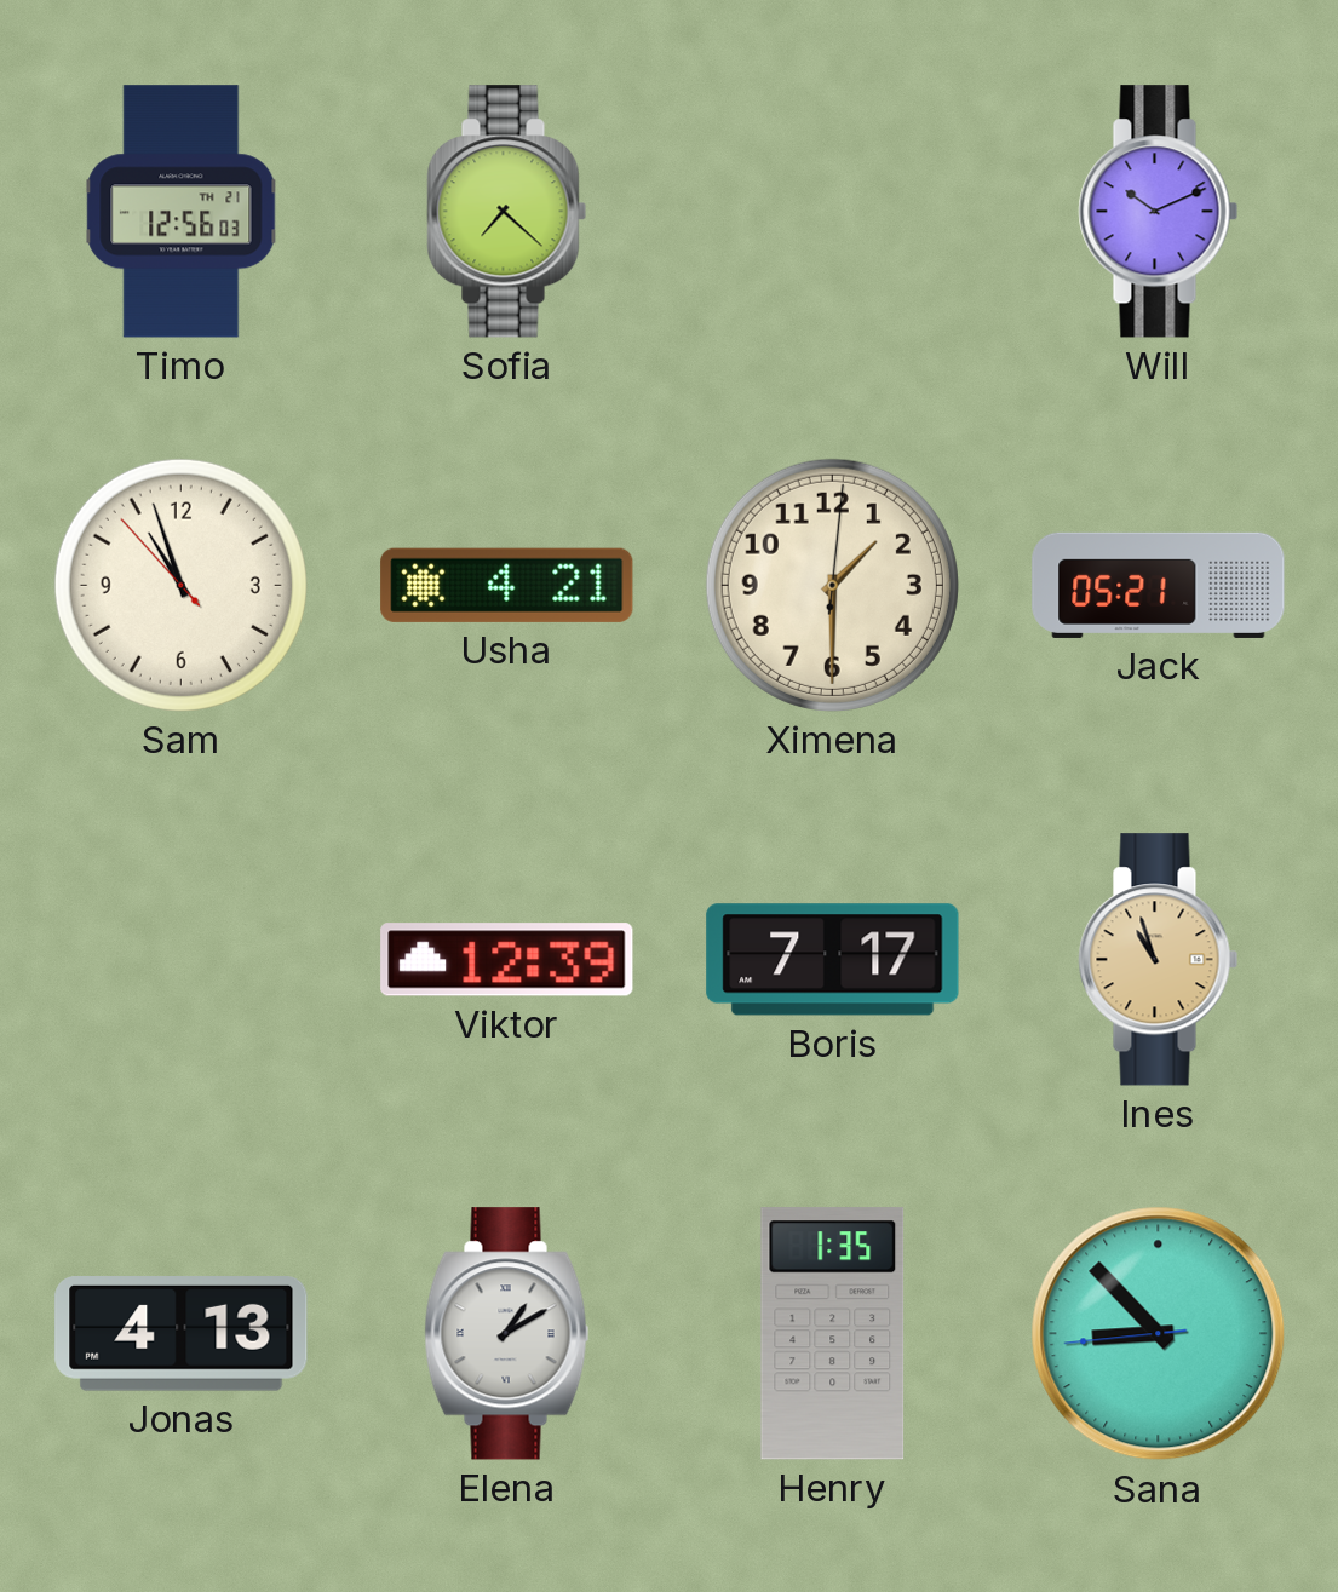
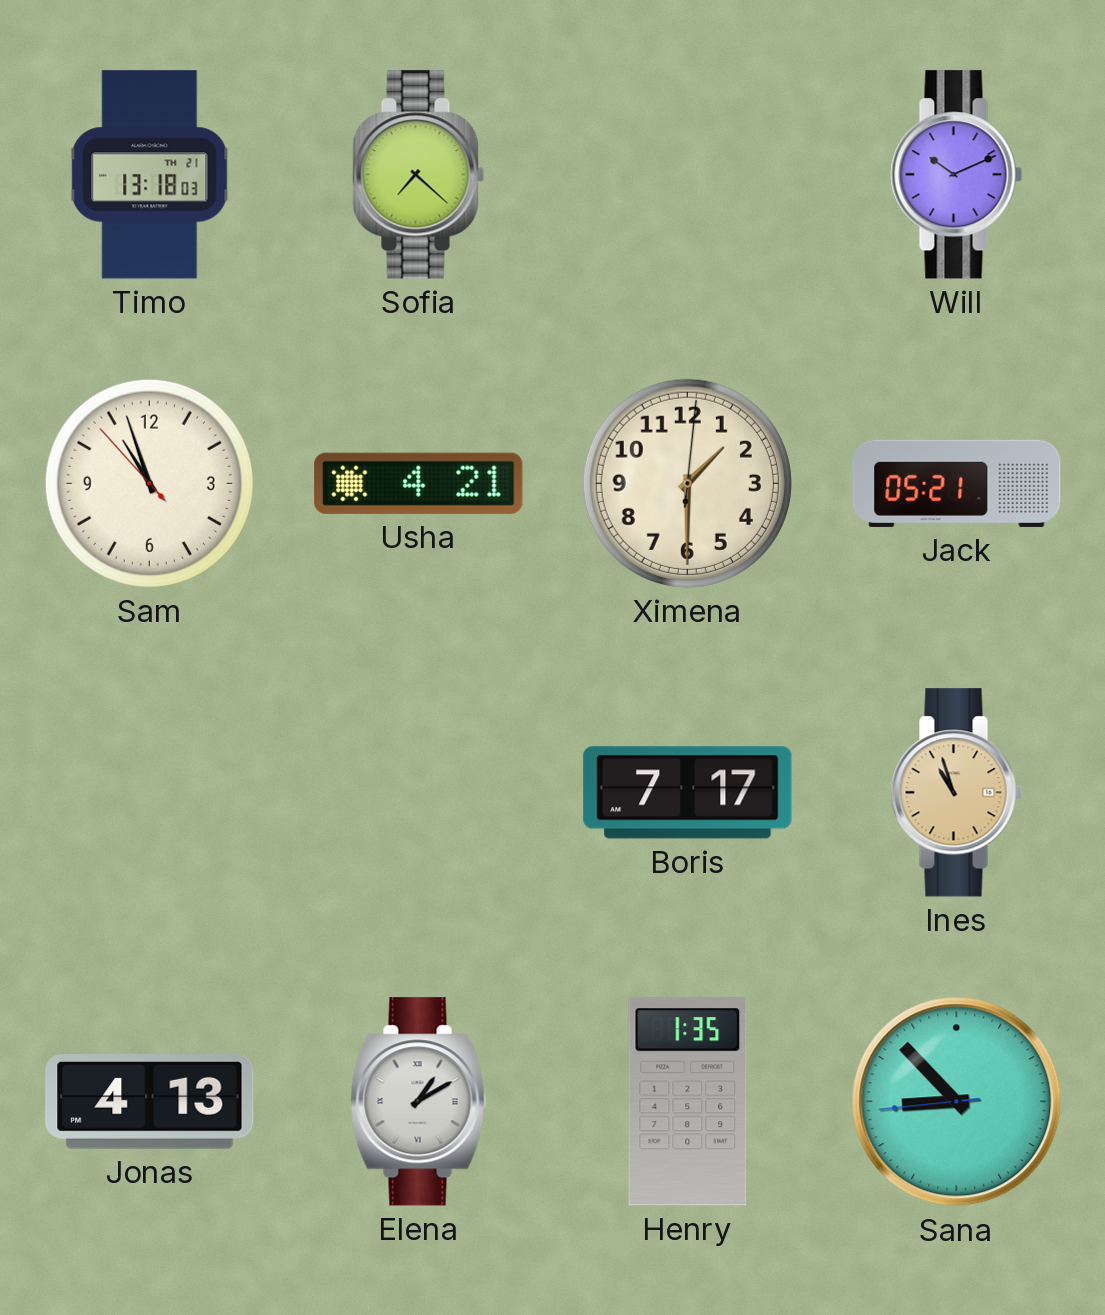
Timo: 12:56 -> 13:18 (150, 175)
Viktor: 12:39 -> none (507, 960)
